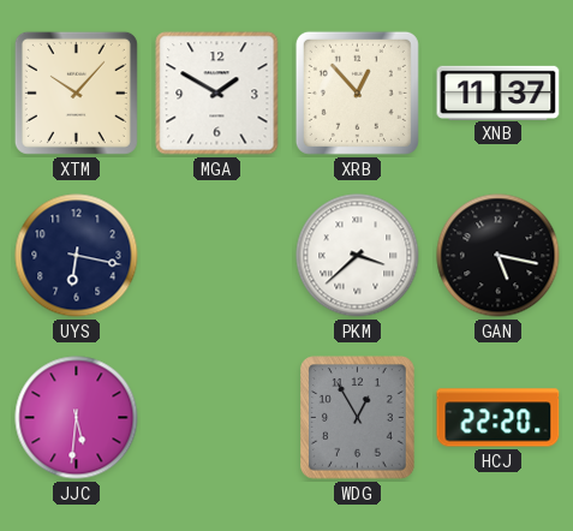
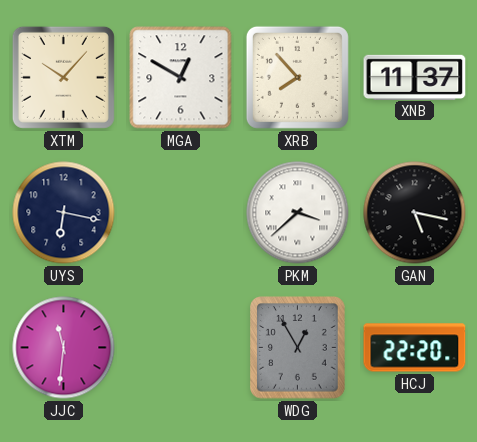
MGA: 1:50 -> 12:50 (181, 78)
XRB: 12:53 -> 7:53 (297, 77)
JJC: 5:31 -> 11:31 (64, 348)
